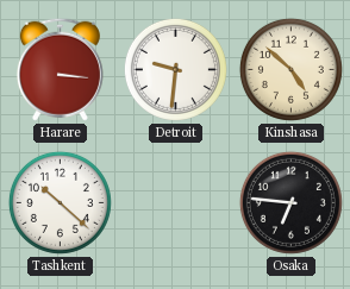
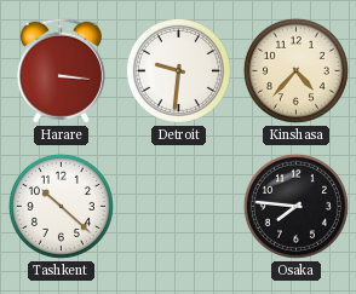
Kinshasa: 4:52 -> 4:37 (295, 70)
Osaka: 6:46 -> 7:46 (295, 206)
